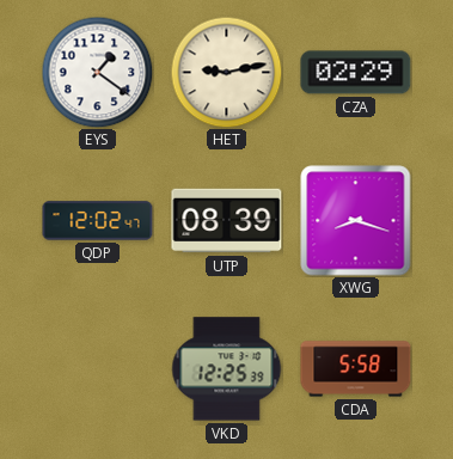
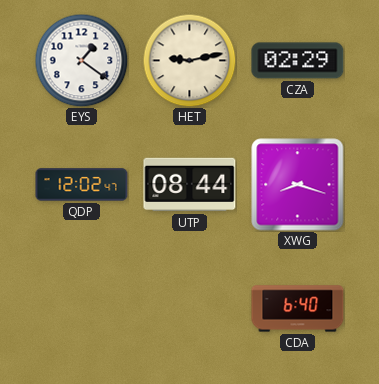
UTP: 08:39 -> 08:44 (190, 185)
VKD: 12:25 -> none (226, 369)
CDA: 5:58 -> 6:40 (298, 309)
